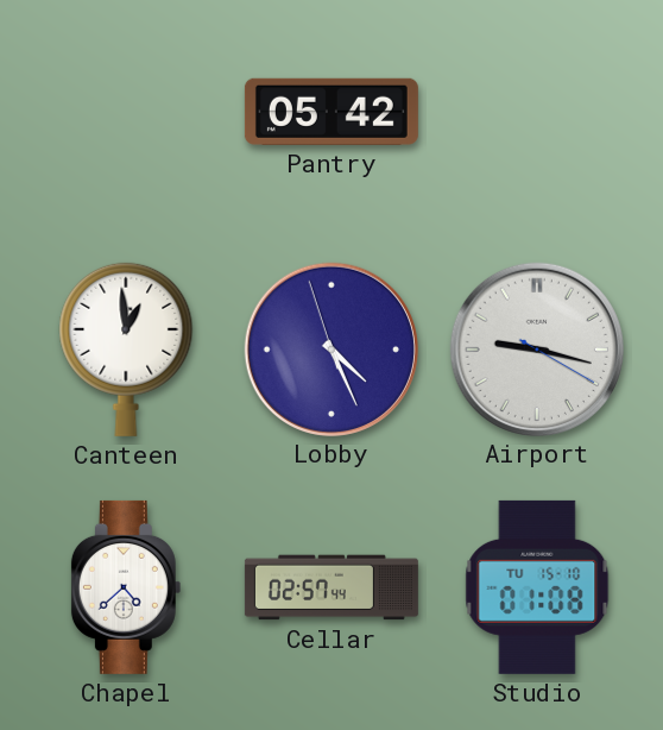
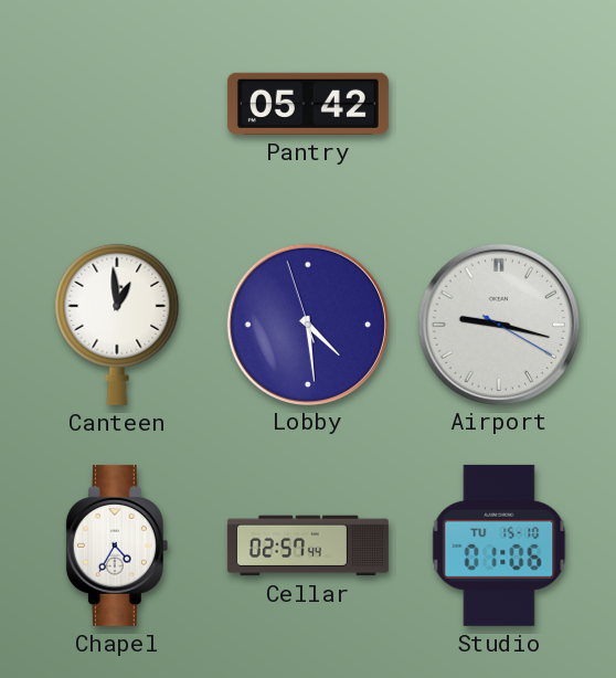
Lobby: 4:25 -> 4:28 (307, 324)
Chapel: 4:38 -> 4:35 (117, 545)
Studio: 01:08 -> 01:06 (499, 545)
